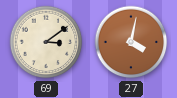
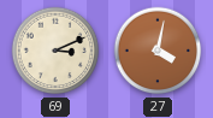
69: 3:09 -> 3:11 (55, 51)
